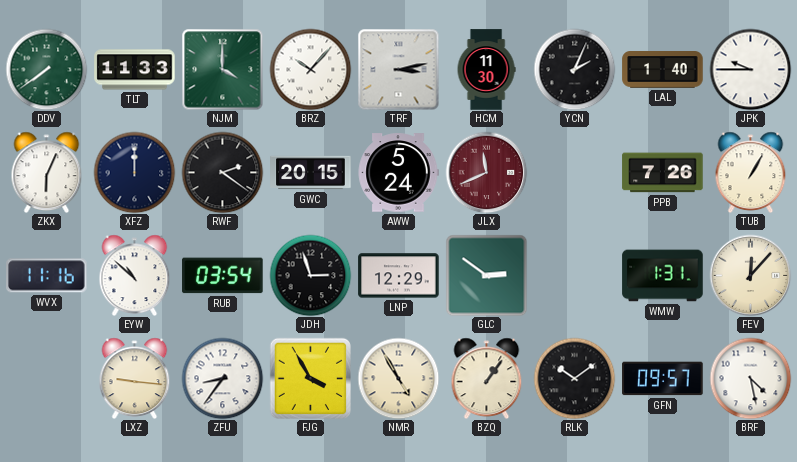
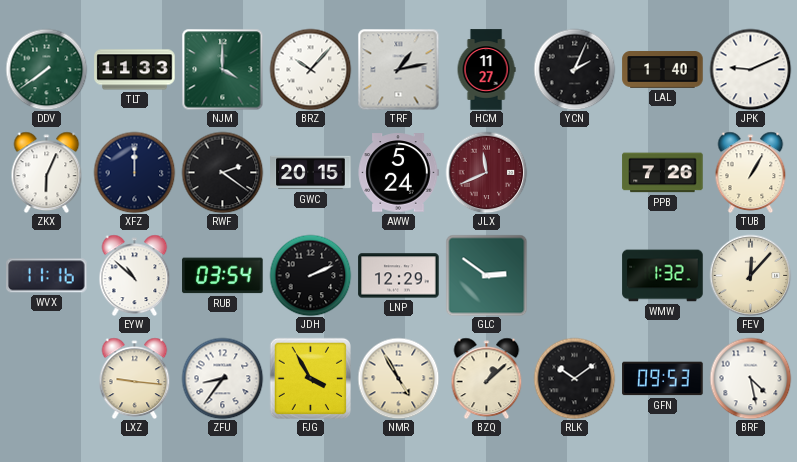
TRF: 3:13 -> 1:13 (398, 69)
HCM: 11:30 -> 11:27 (486, 70)
JPK: 9:45 -> 9:11 (750, 69)
JDH: 2:57 -> 2:11 (310, 275)
WMW: 1:31 -> 1:32 (663, 276)
BZQ: 1:06 -> 1:08 (487, 378)
GFN: 09:57 -> 09:53 (663, 379)
